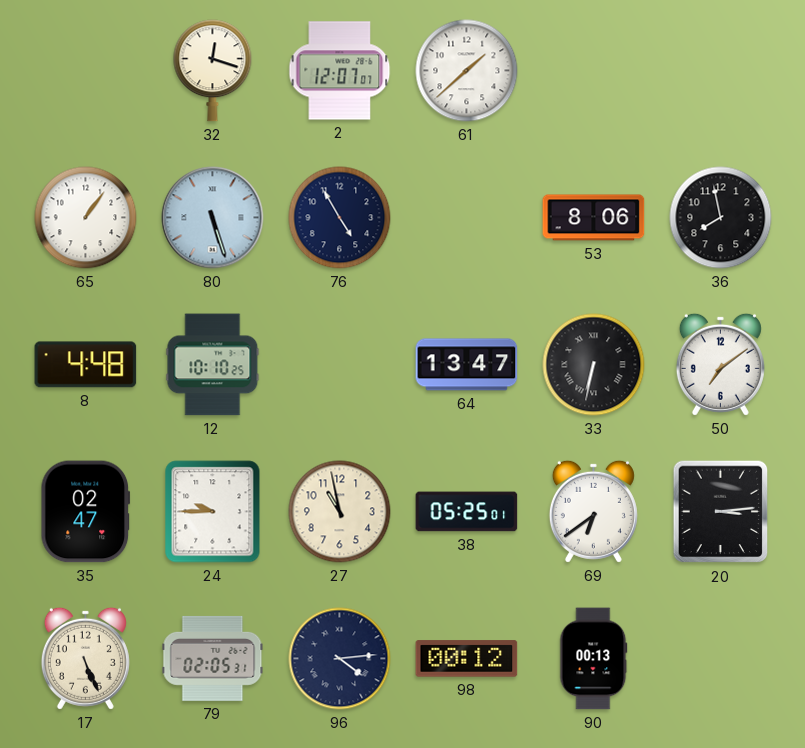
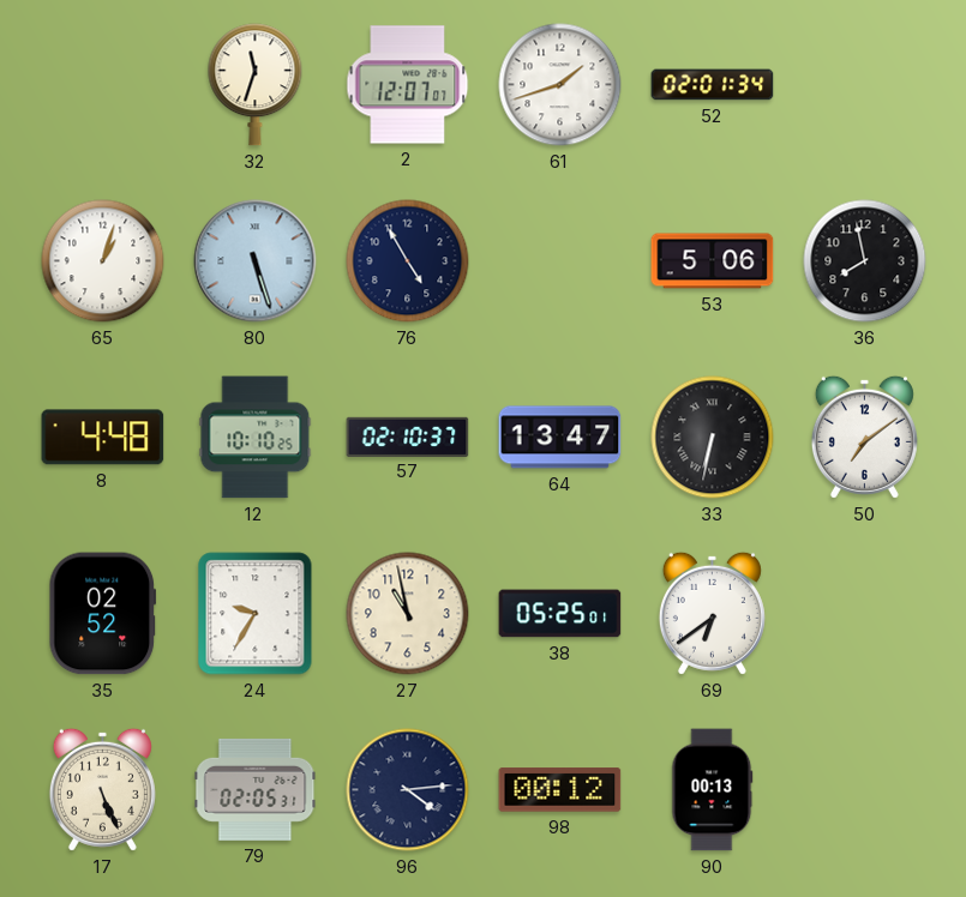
32: 12:18 -> 11:33 (256, 85)
61: 1:38 -> 1:42 (560, 85)
52: none -> 02:01 (713, 85)
65: 1:06 -> 1:03 (103, 261)
53: 8:06 -> 5:06 (713, 261)
57: none -> 02:10 (408, 437)
35: 02:47 -> 02:52 (102, 614)
24: 9:45 -> 9:35 (256, 614)
20: 3:14 -> none (721, 512)
